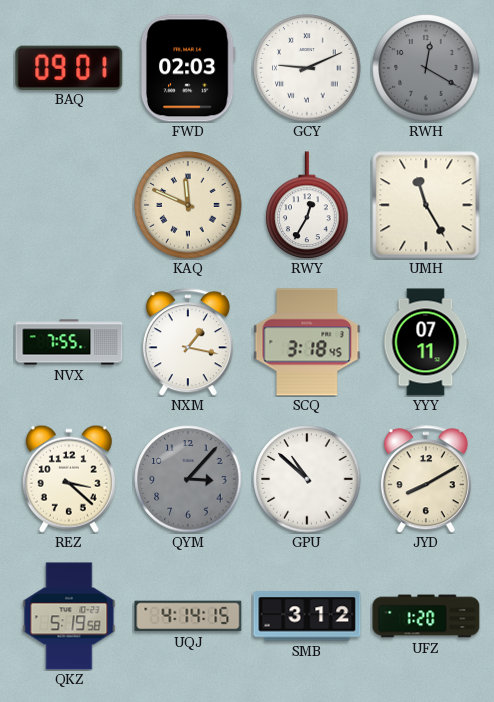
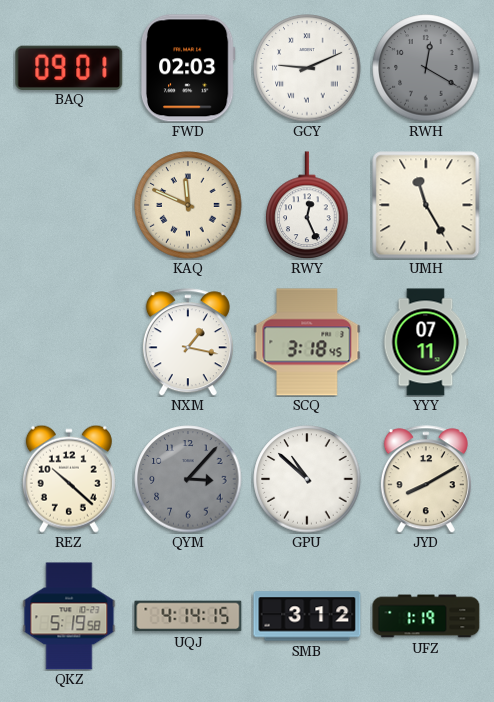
RWY: 12:35 -> 12:26 (307, 205)
NVX: 7:55 -> none (69, 342)
REZ: 3:22 -> 10:22 (69, 479)
UFZ: 1:20 -> 1:19 (426, 616)
